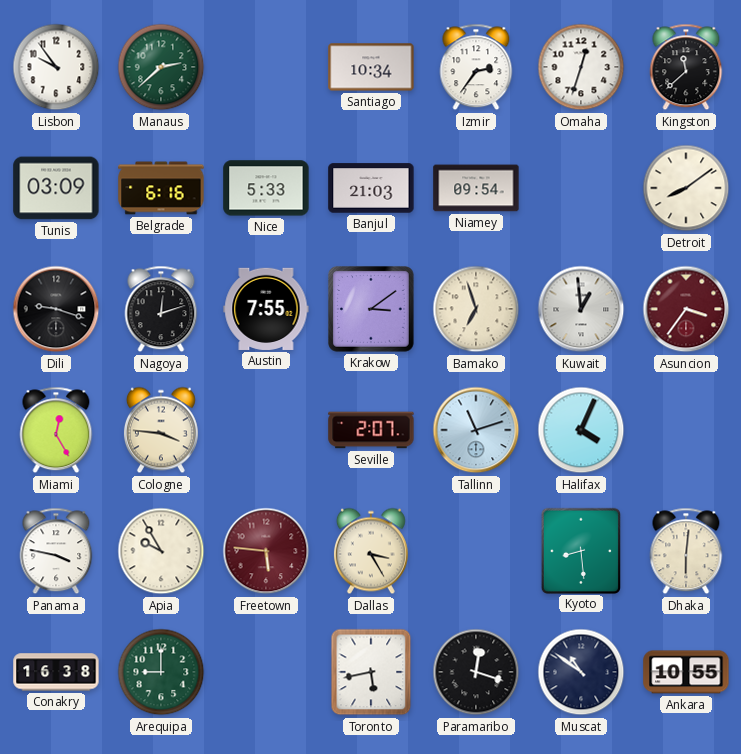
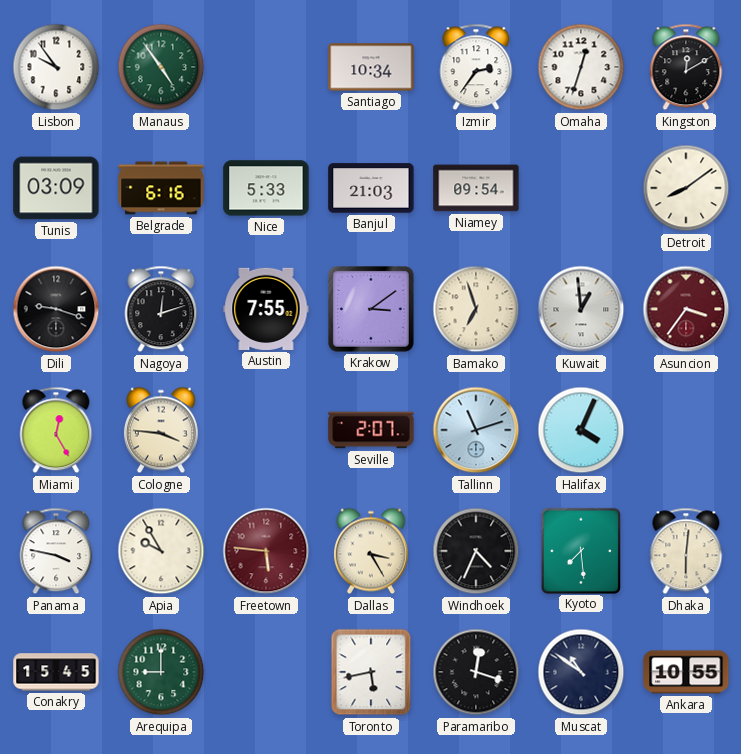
Manaus: 2:38 -> 4:54 (161, 67)
Kingston: 11:38 -> 12:10 (686, 67)
Windhoek: none -> 4:34 (476, 551)
Kyoto: 8:29 -> 7:29 (580, 550)
Conakry: 16:38 -> 15:45 (56, 672)
